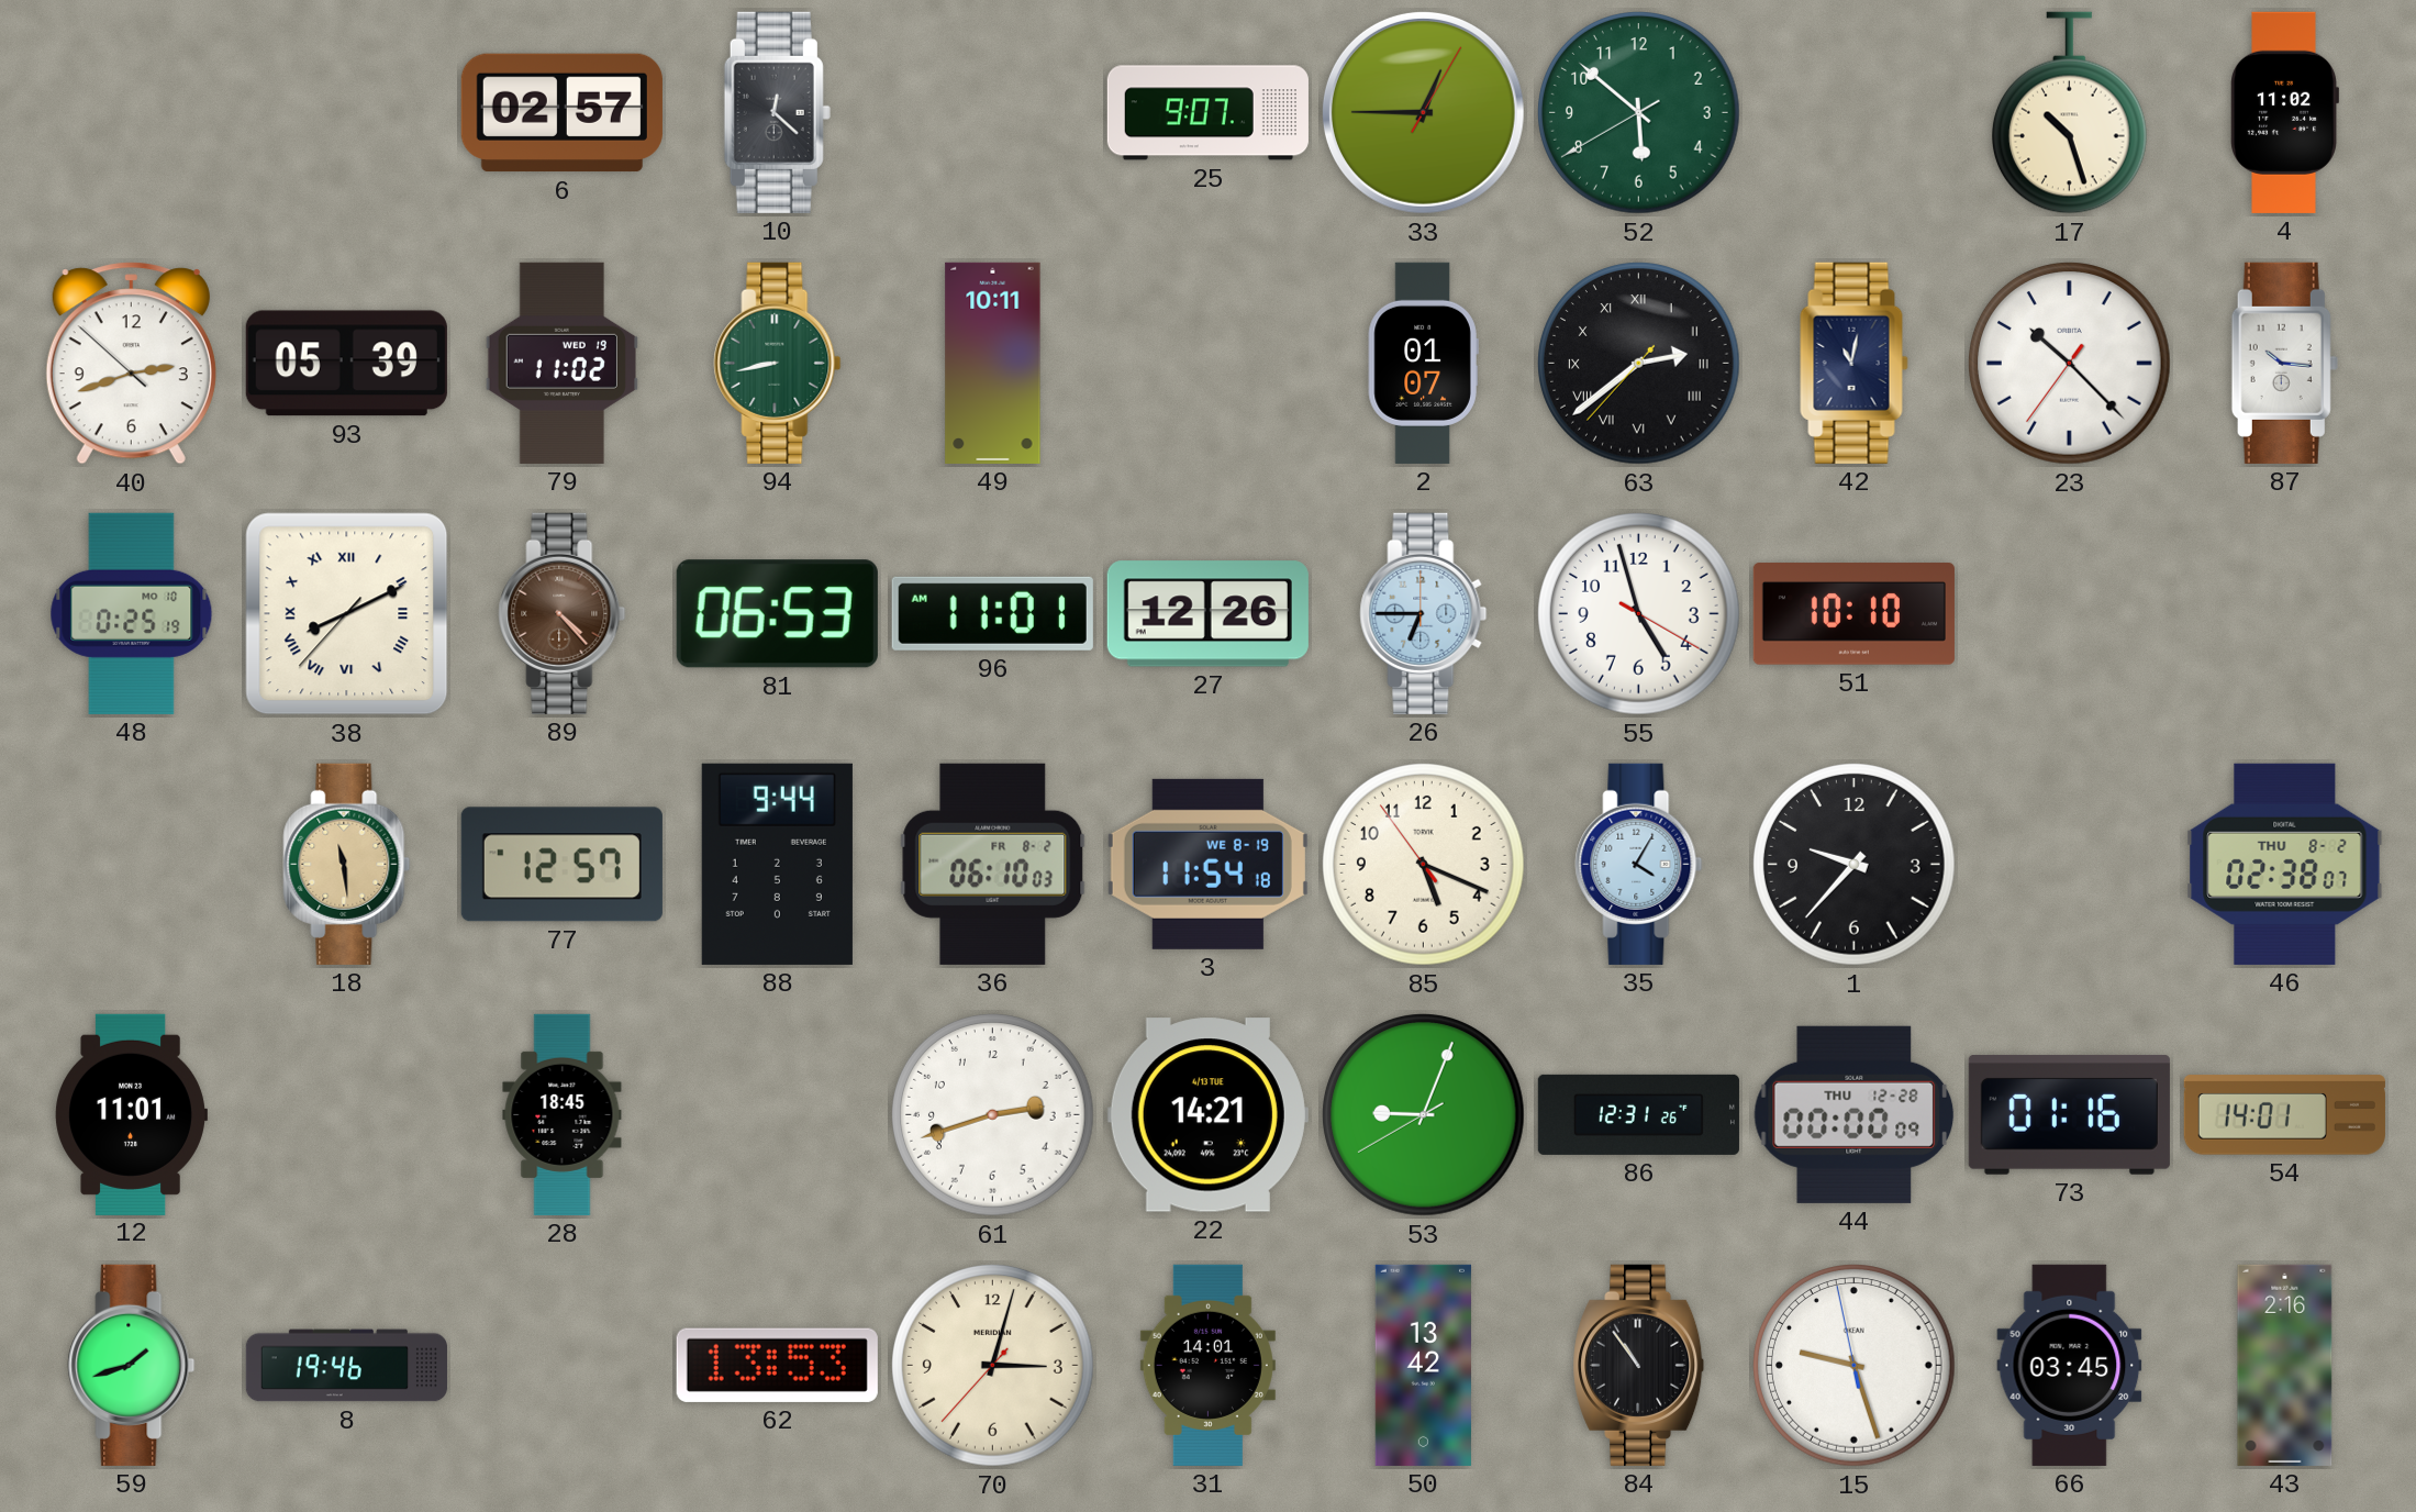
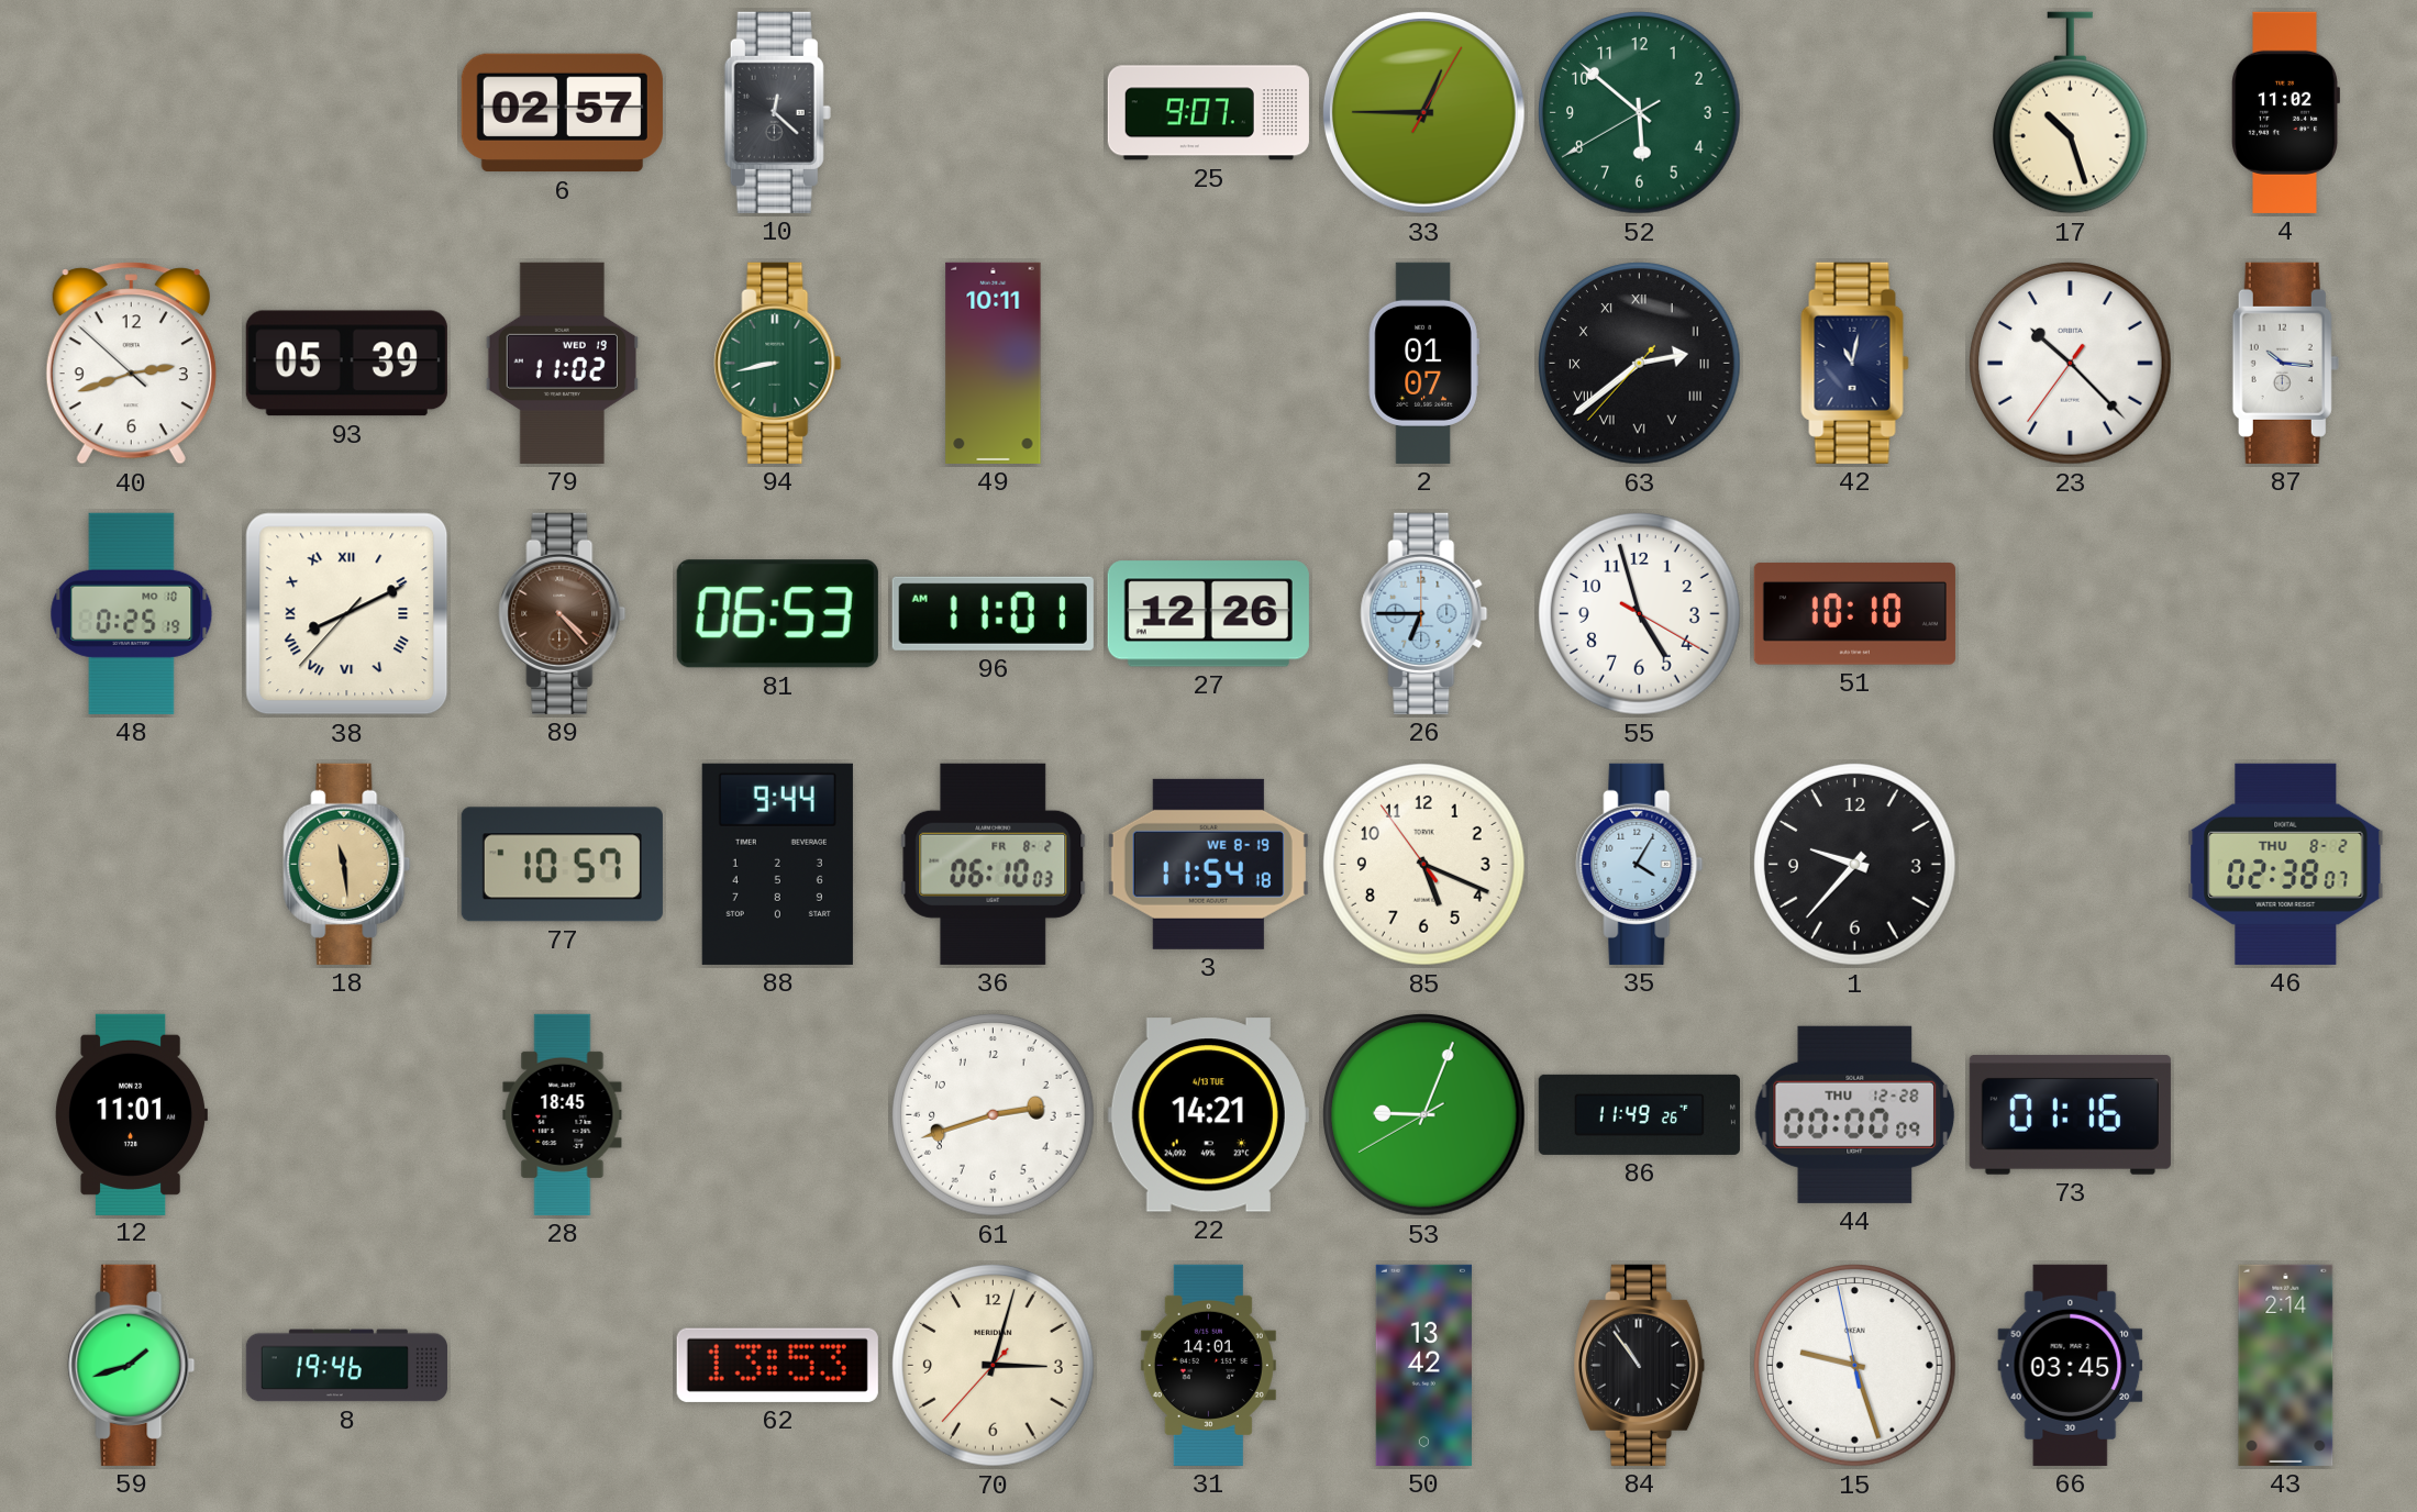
77: 12:57 -> 10:57 (562, 865)
86: 12:31 -> 11:49 (1639, 1114)
54: 14:01 -> none (2284, 1115)
43: 2:16 -> 2:14 (2286, 1365)
